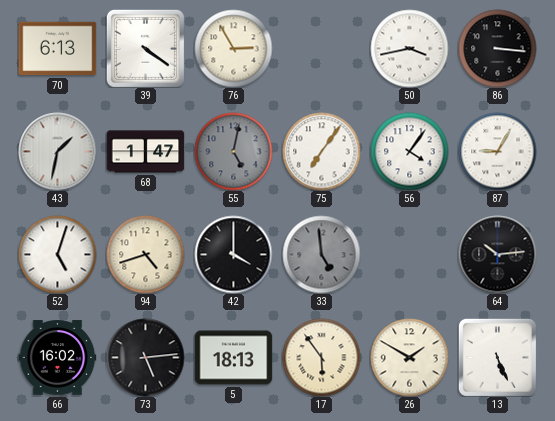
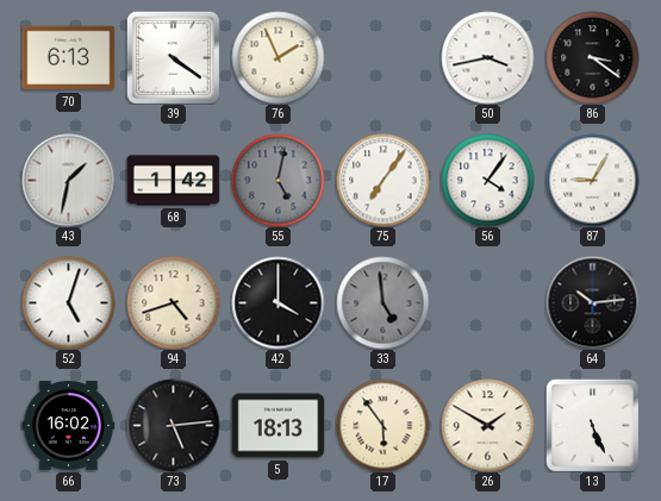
76: 2:55 -> 1:56 (278, 57)
86: 3:16 -> 3:21 (592, 57)
68: 1:47 -> 1:42 (173, 181)
